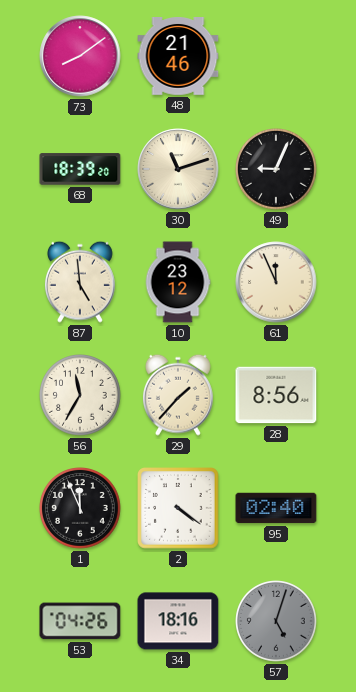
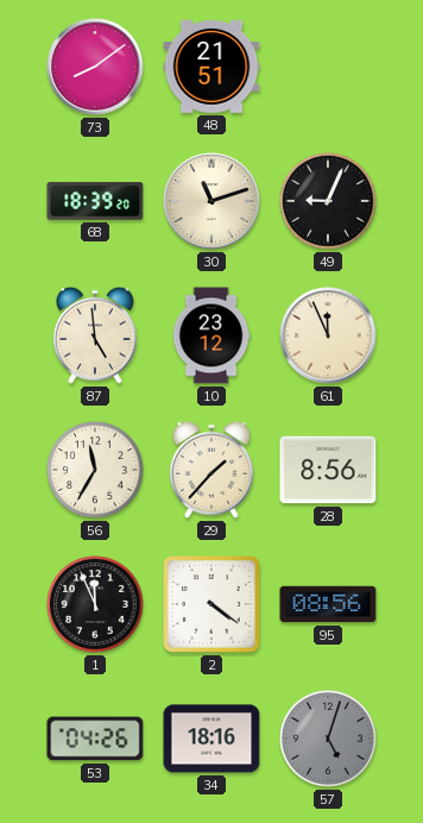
48: 21:46 -> 21:51 (211, 68)
95: 02:40 -> 08:56 (328, 604)
